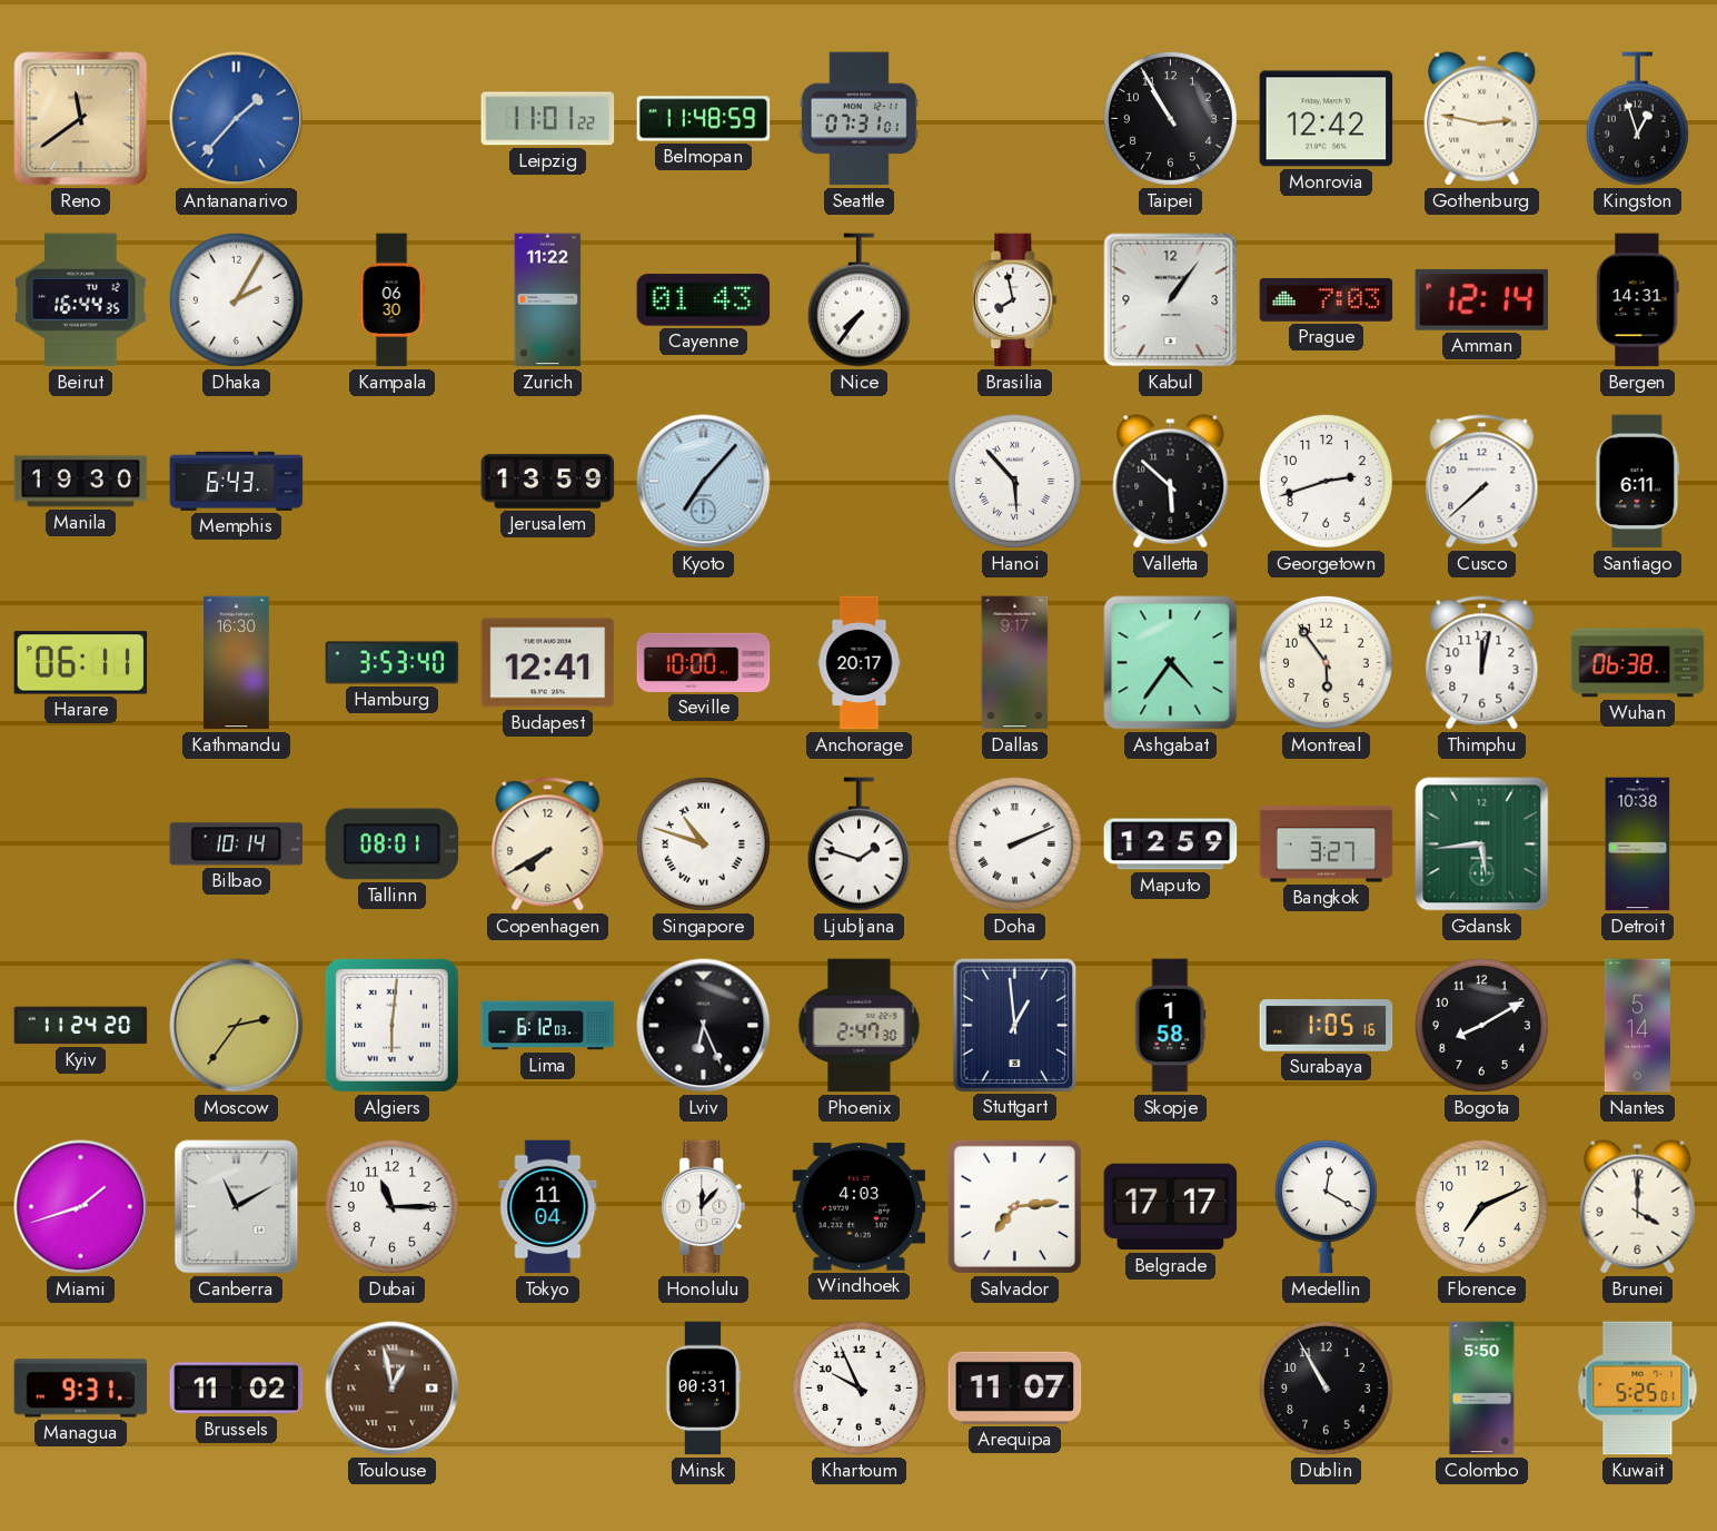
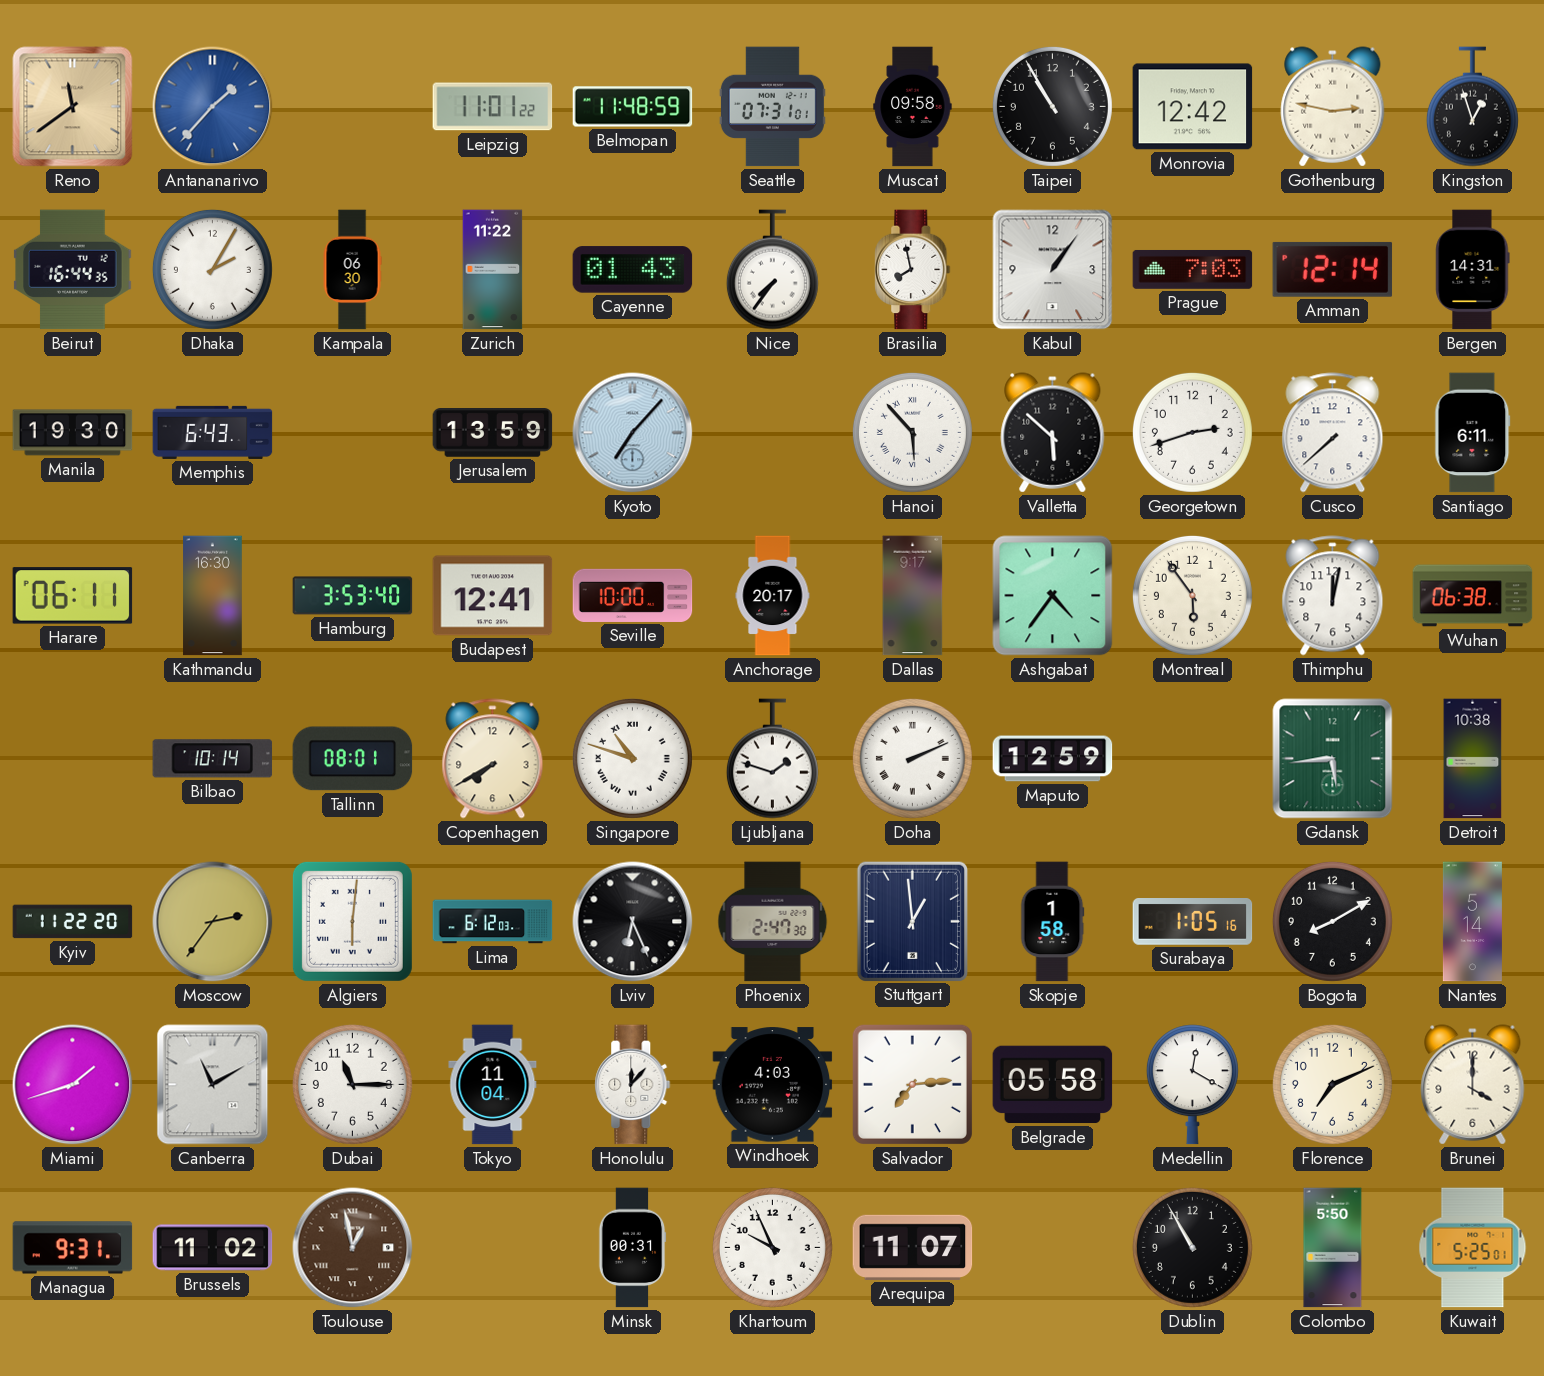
Muscat: none -> 09:58 (913, 107)
Bangkok: 3:27 -> none (1327, 844)
Kyiv: 11:24 -> 11:22 (73, 922)
Belgrade: 17:17 -> 05:58 (1053, 1085)
